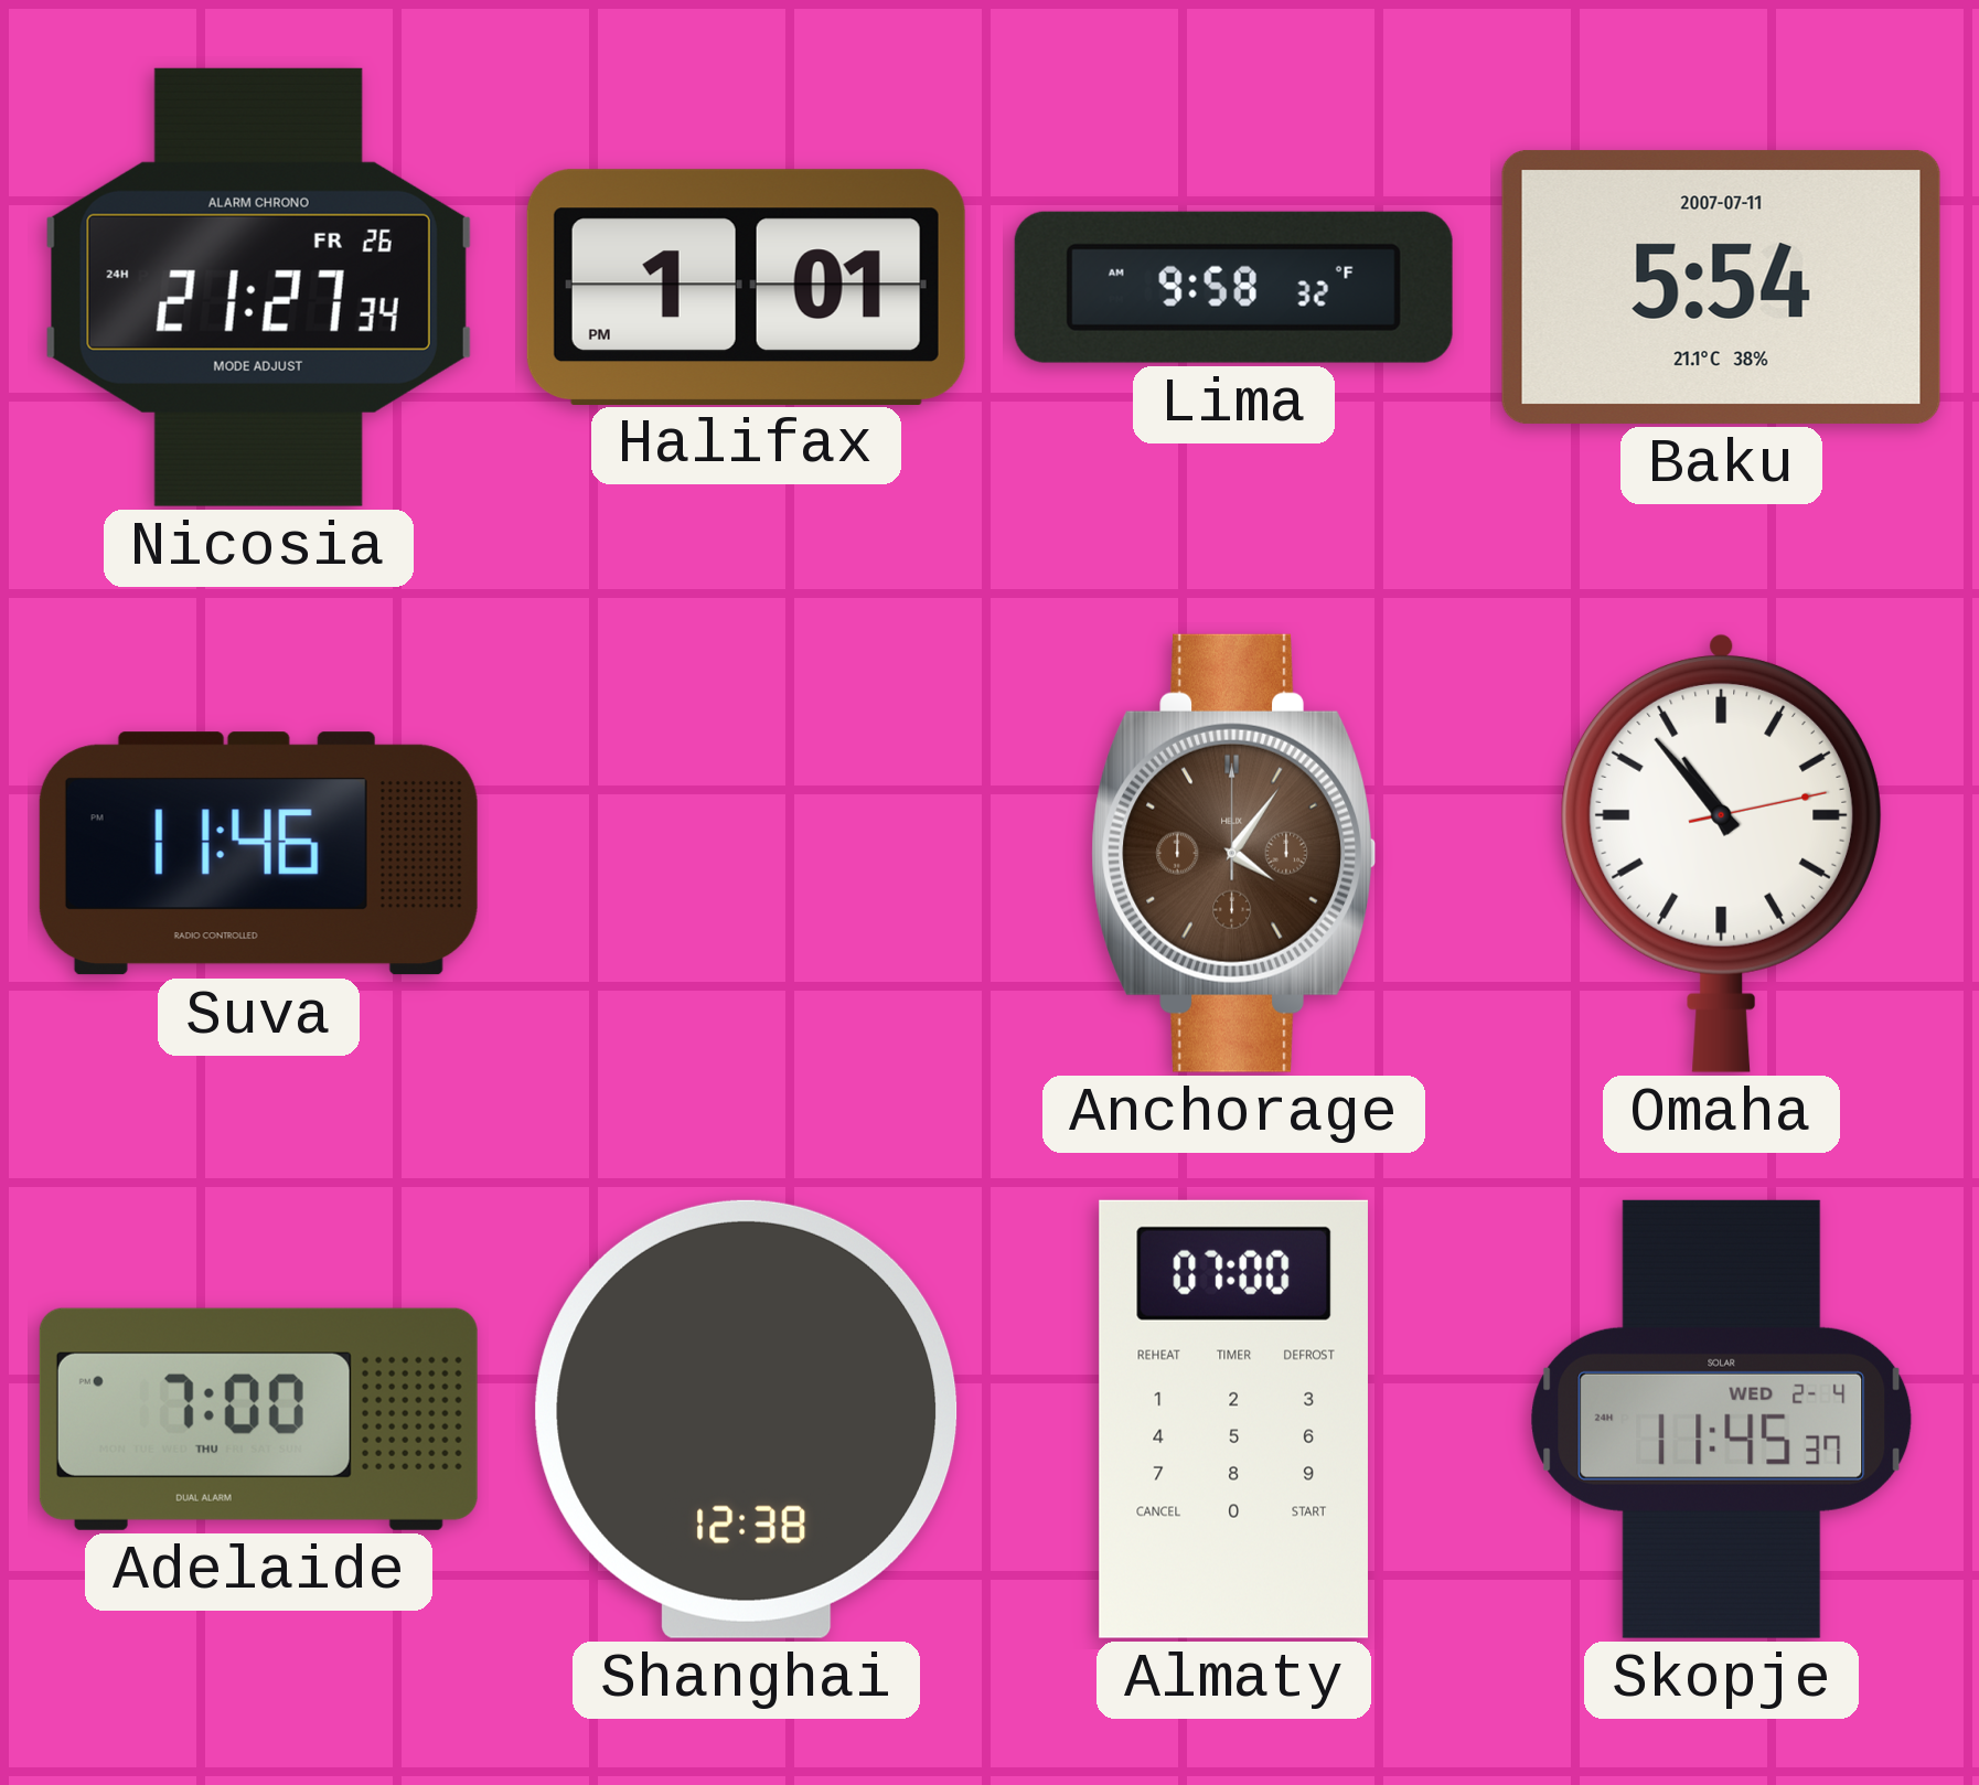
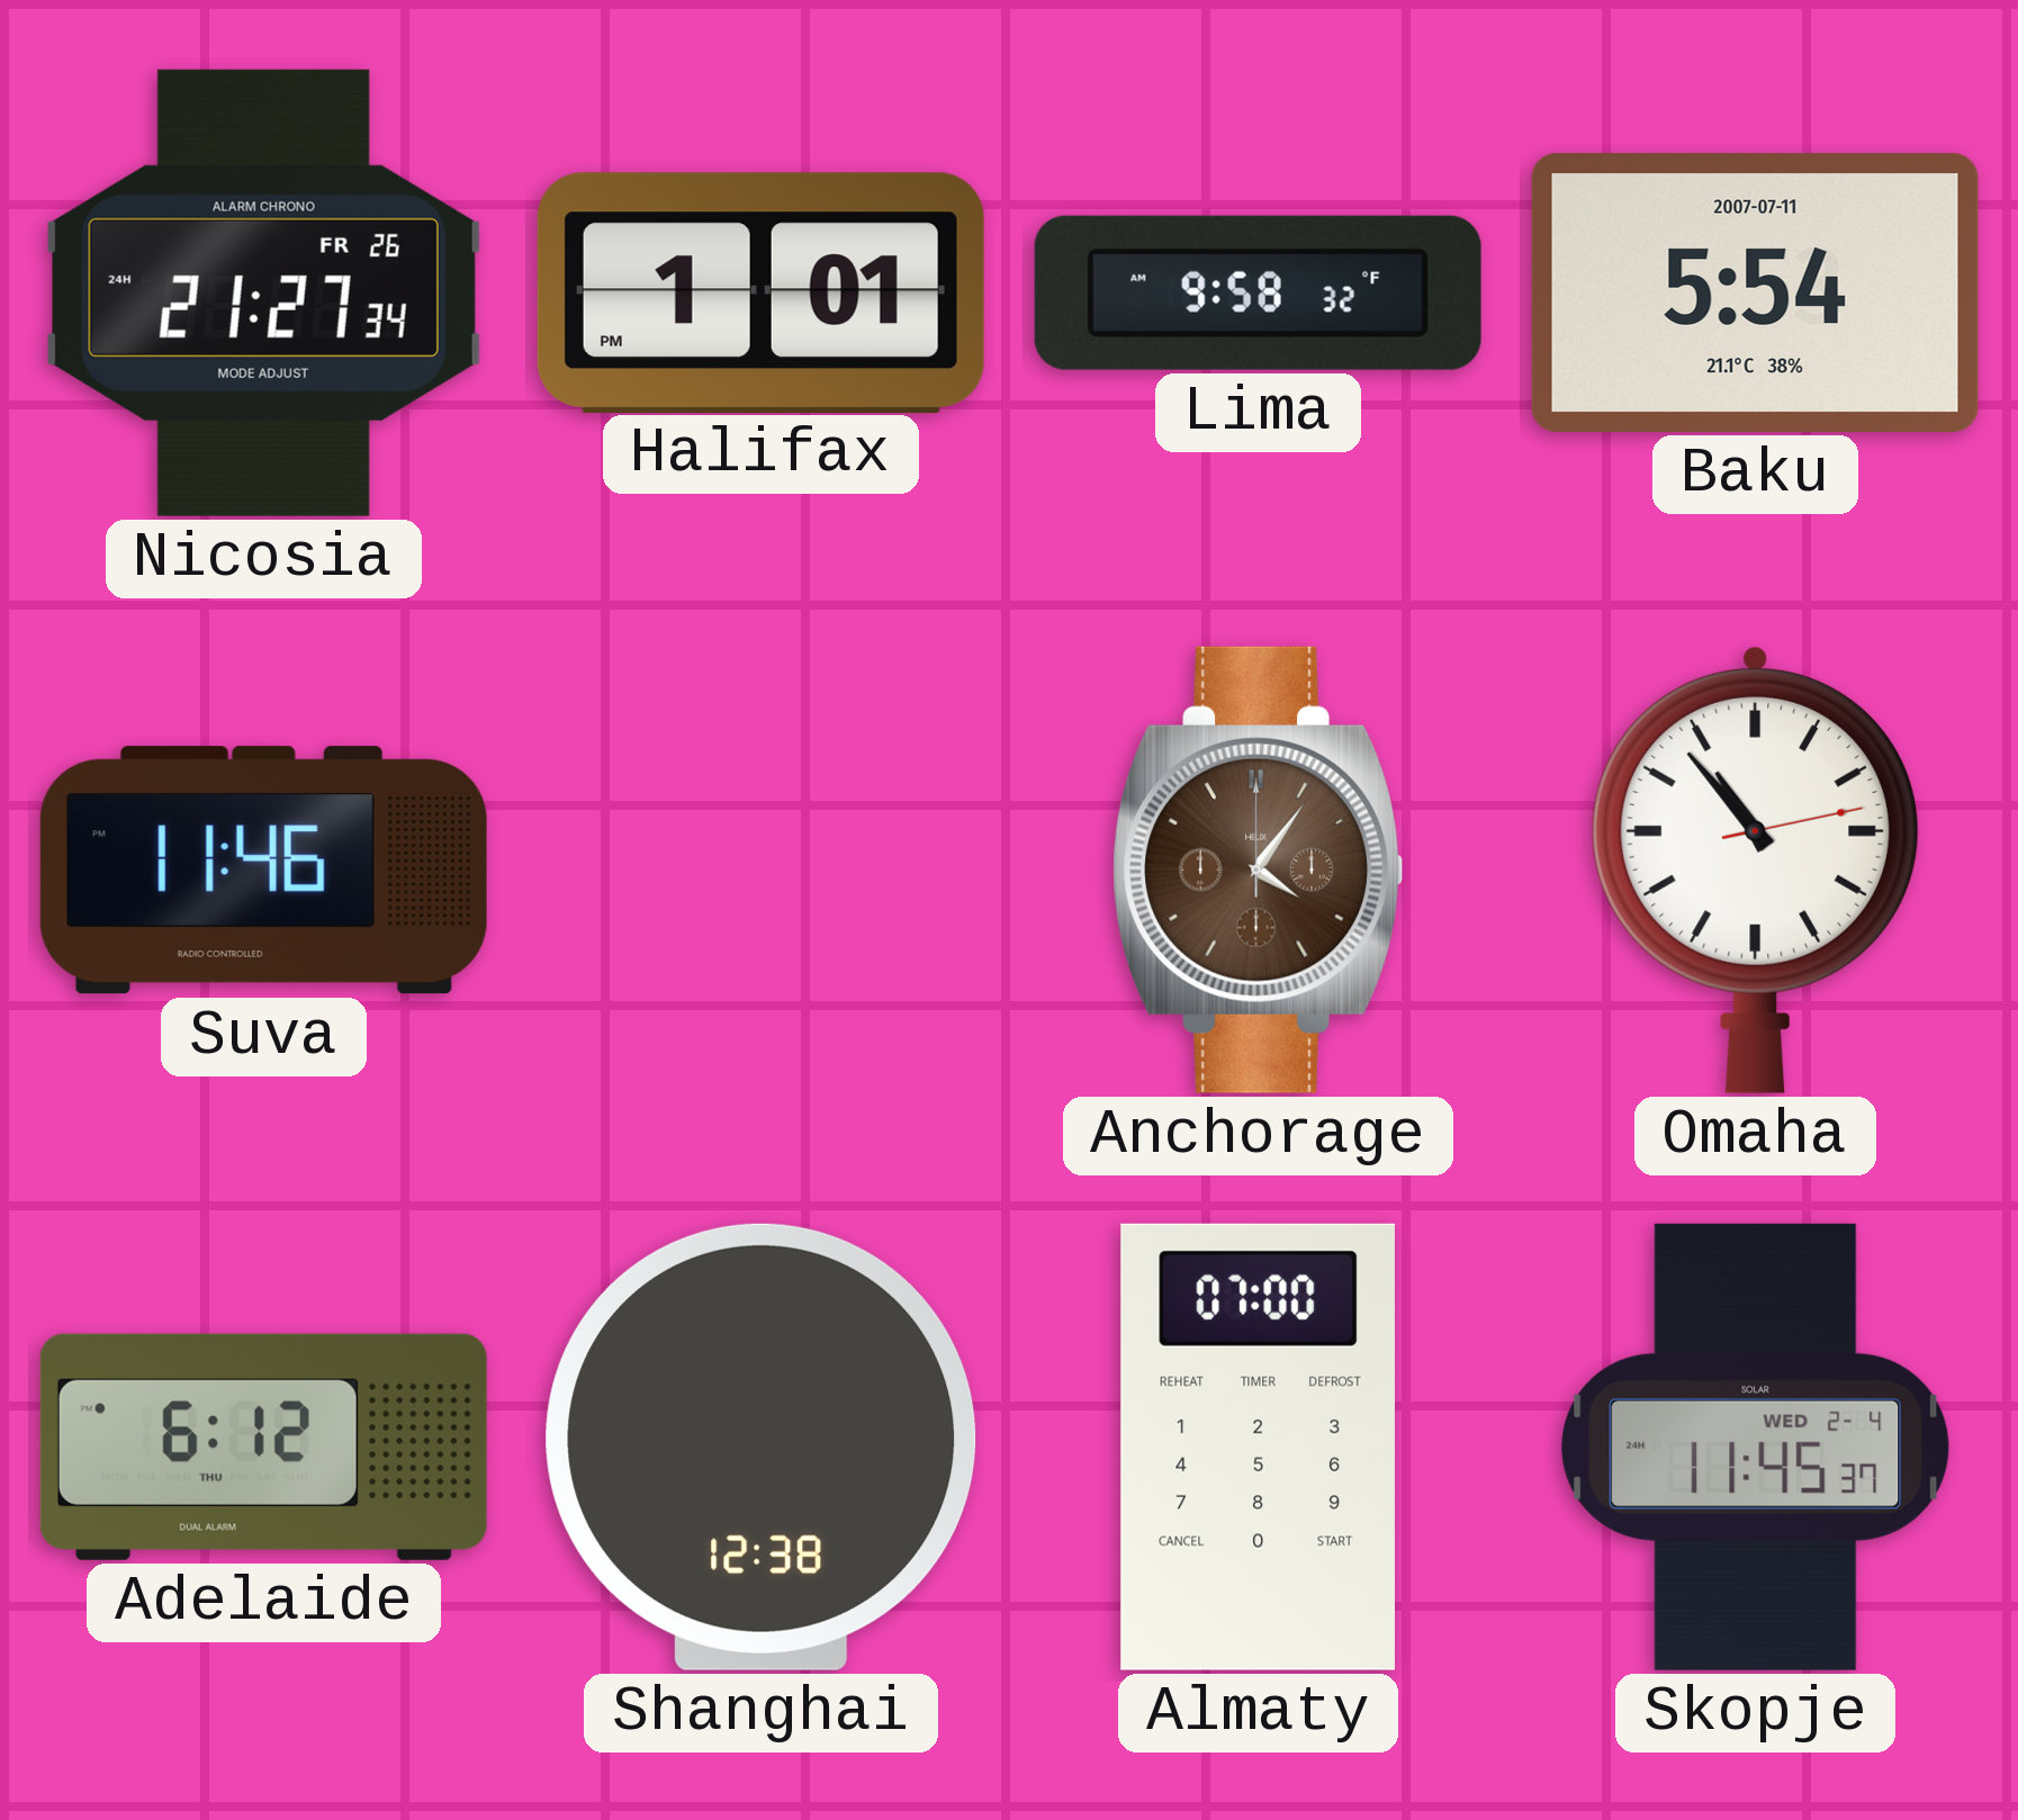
Adelaide: 7:00 -> 6:12 (263, 1447)
